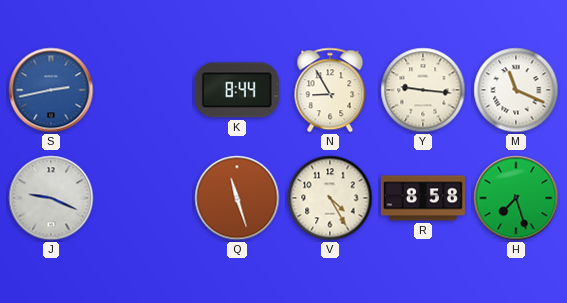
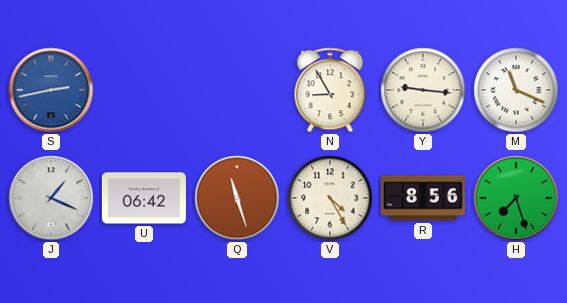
K: 8:44 -> none (237, 90)
J: 9:19 -> 1:19 (51, 198)
U: none -> 06:42 (144, 198)
R: 8:58 -> 8:56 (423, 198)
